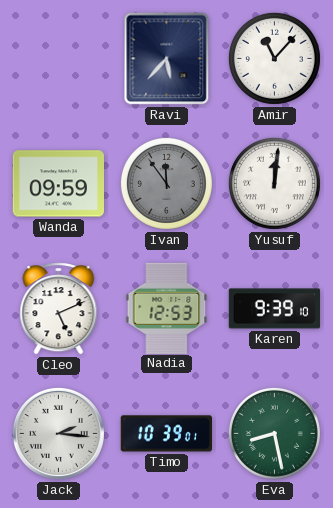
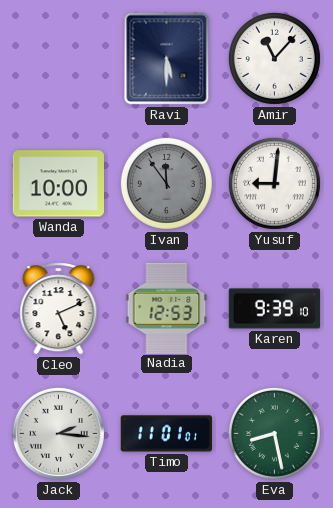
Ravi: 5:37 -> 5:30 (167, 59)
Wanda: 09:59 -> 10:00 (58, 184)
Yusuf: 12:01 -> 9:01 (274, 183)
Timo: 10:39 -> 11:01 (166, 434)
